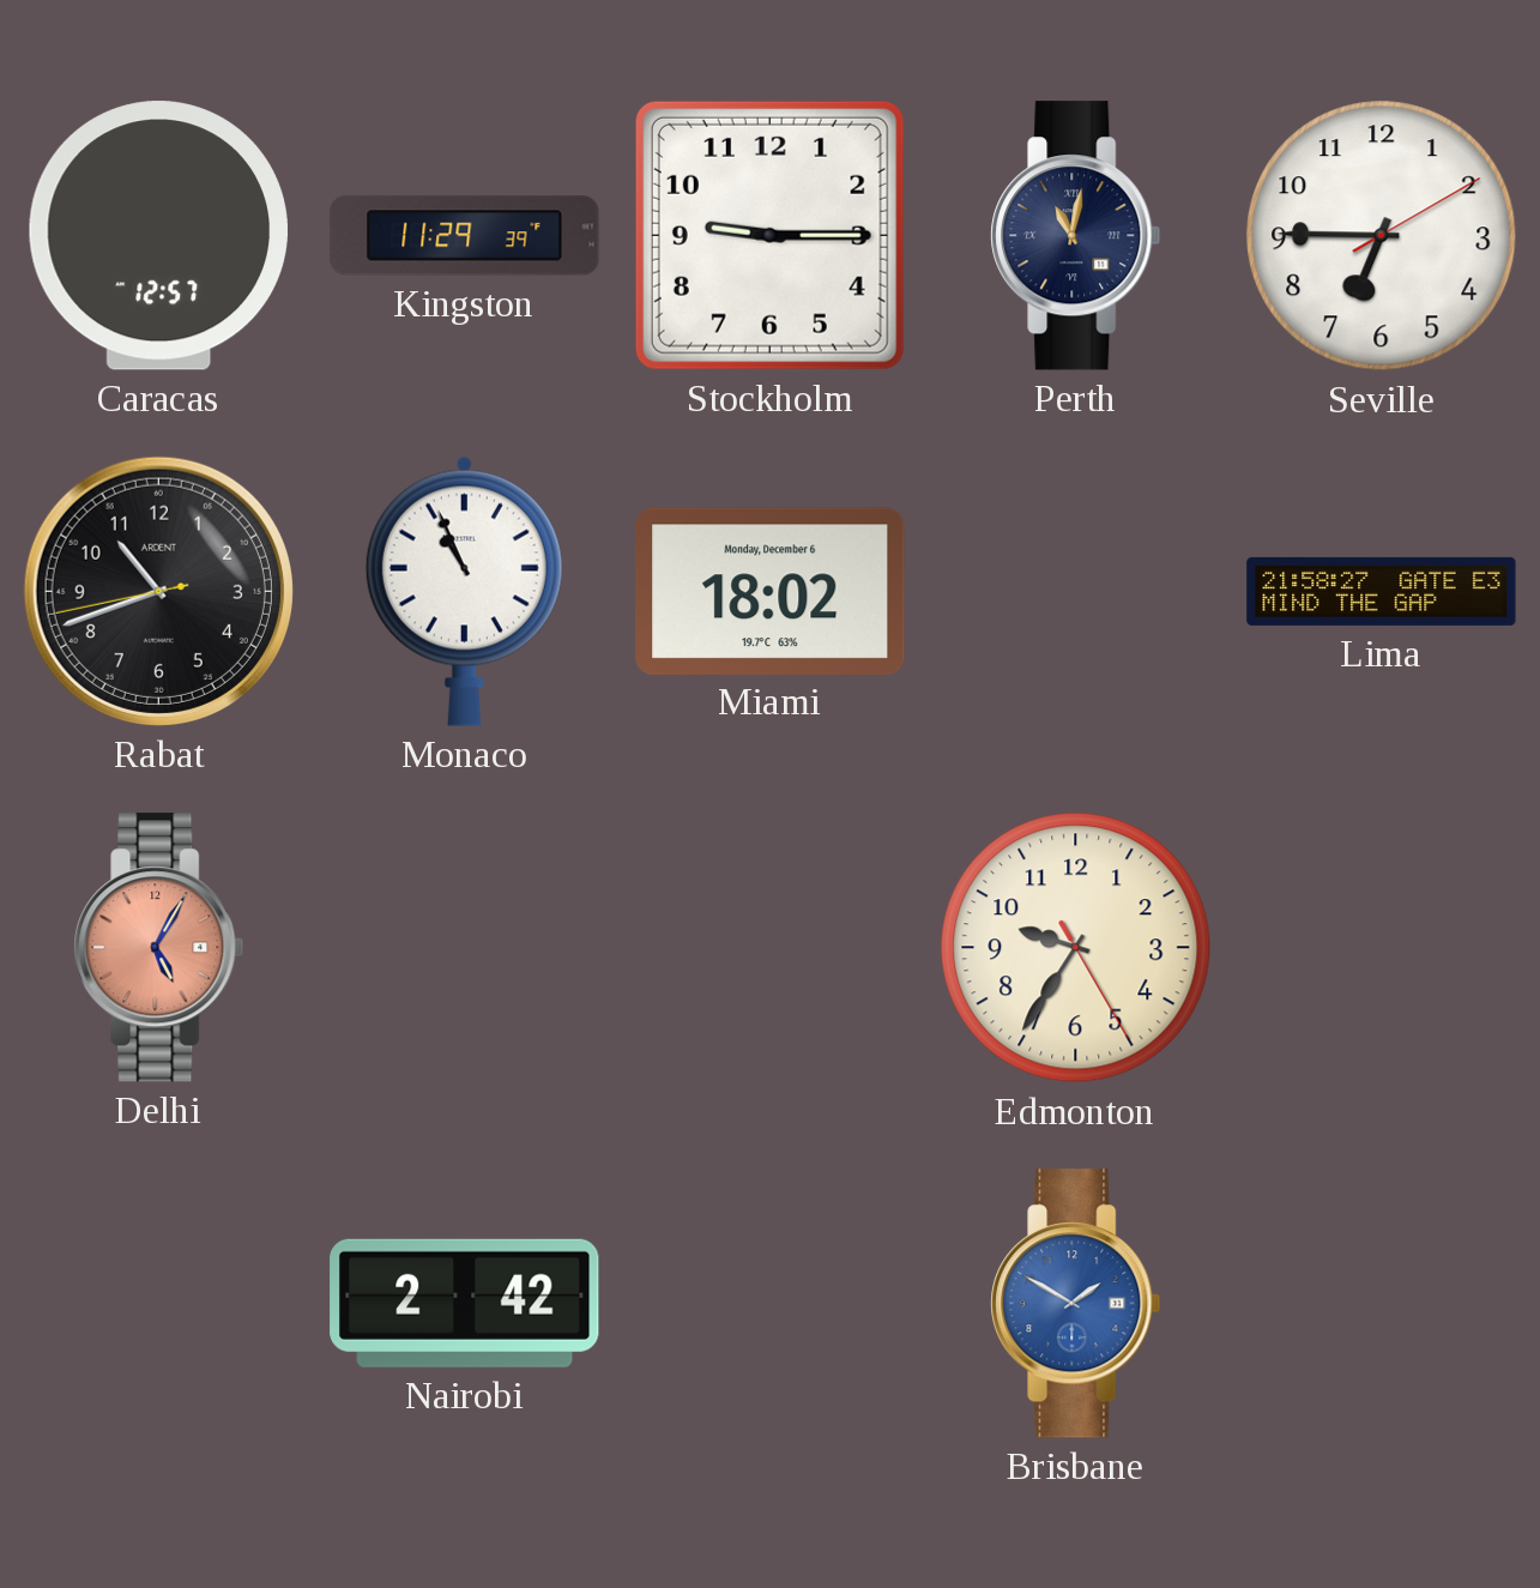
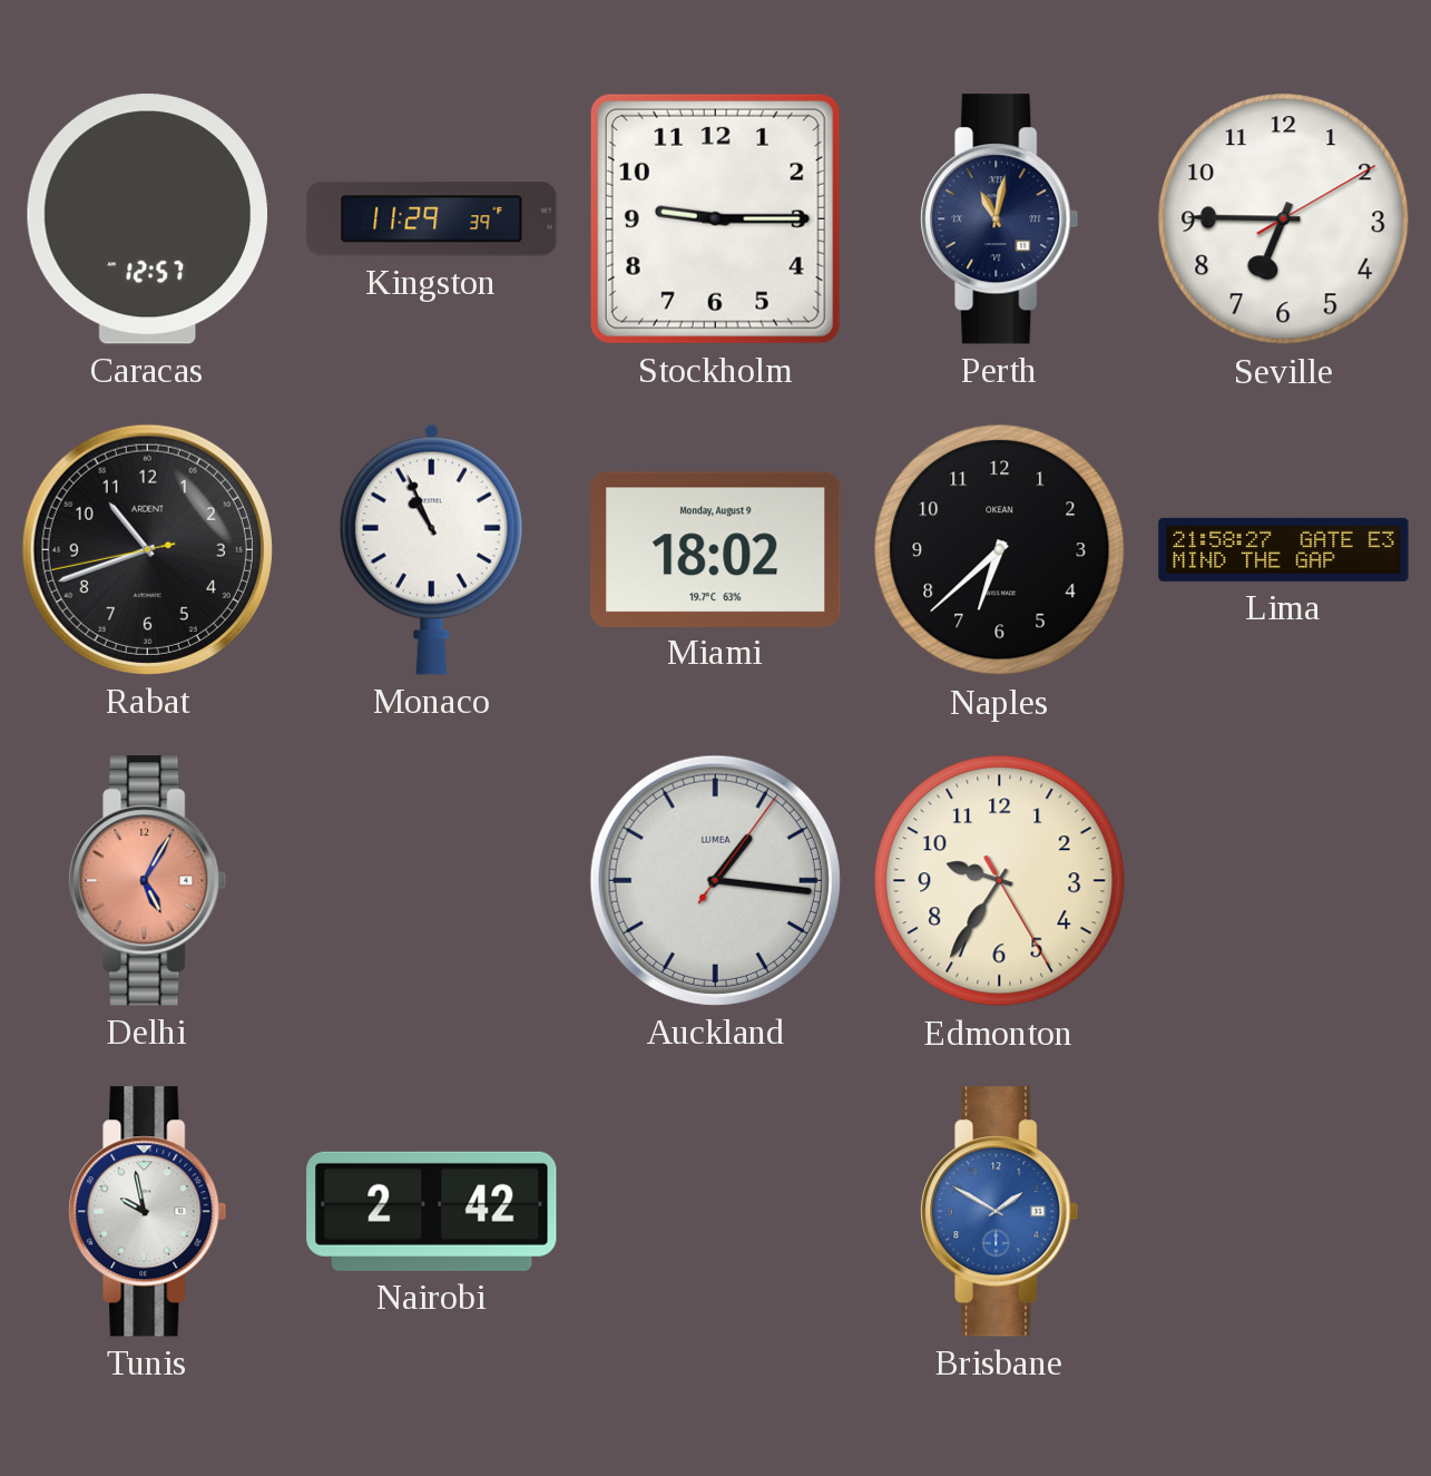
Miami date: Monday, December 6 -> Monday, August 9 (716, 549)
Naples: none -> 6:38 (1000, 550)
Auckland: none -> 1:16 (715, 880)
Tunis: none -> 9:58 (148, 1212)
